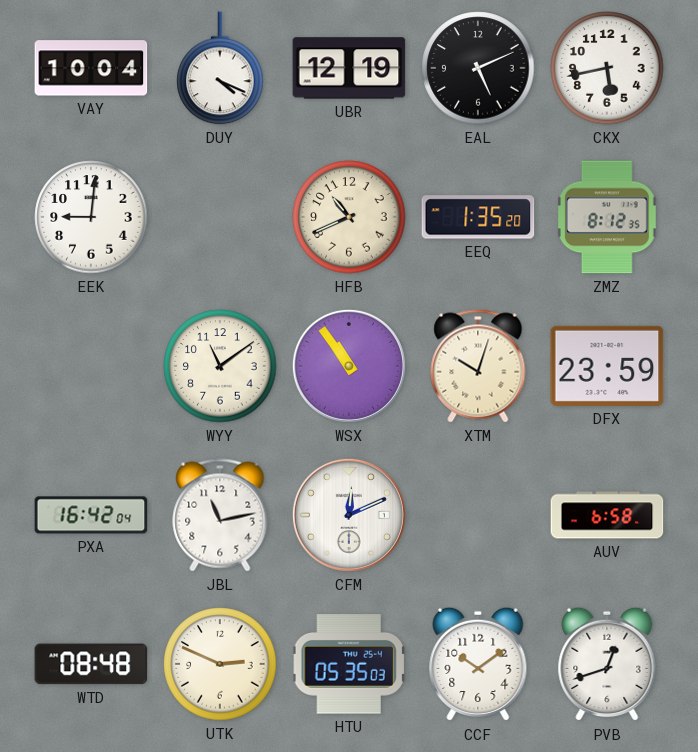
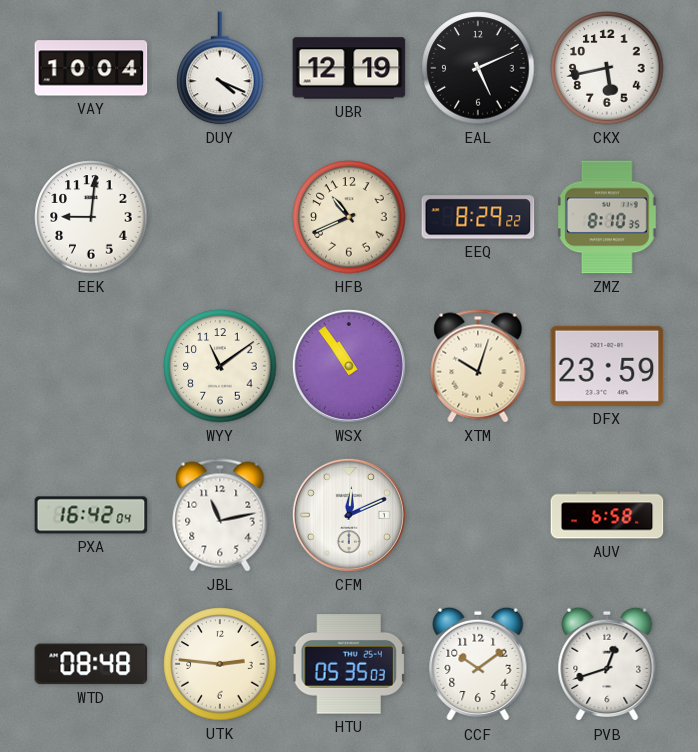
EEQ: 1:35 -> 8:29 (478, 217)
ZMZ: 8:12 -> 8:10 (608, 217)
UTK: 2:49 -> 2:46 (220, 664)
